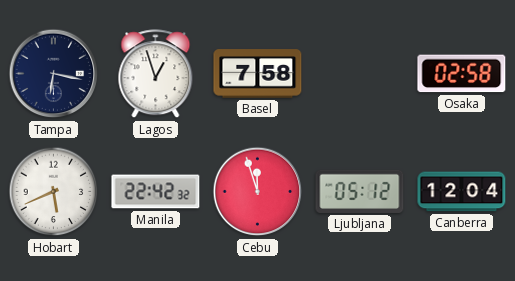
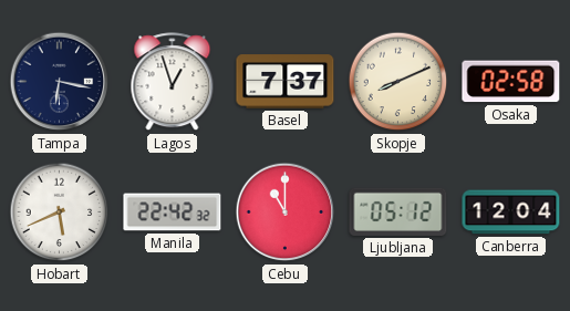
Basel: 7:58 -> 7:37 (286, 82)
Skopje: none -> 8:11 (398, 82)
Cebu: 11:57 -> 11:00 (286, 212)
